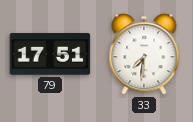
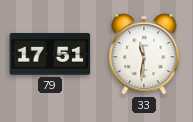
33: 7:31 -> 11:31 (144, 54)
